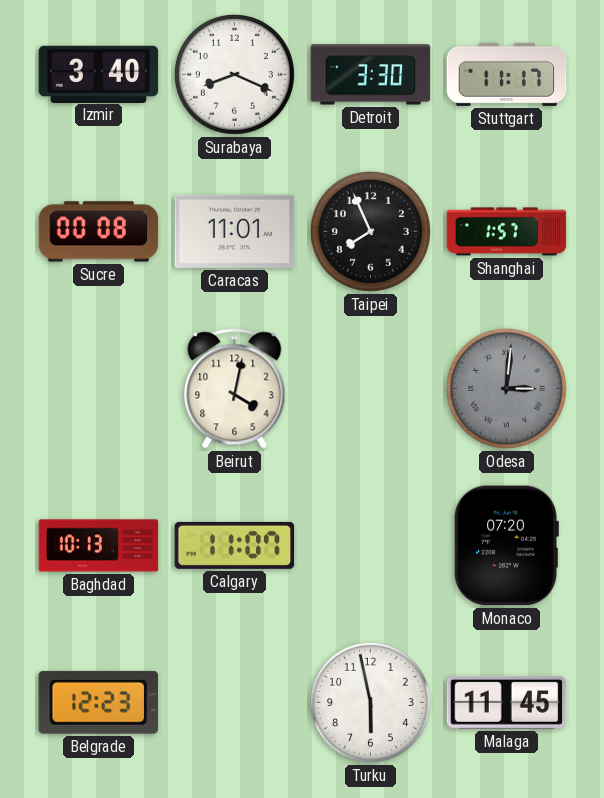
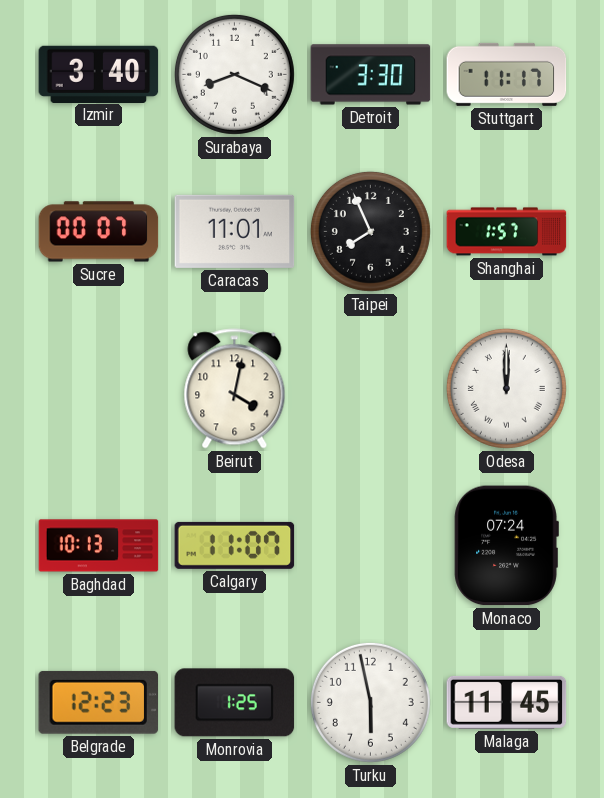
Sucre: 00:08 -> 00:07 (99, 232)
Odesa: 3:01 -> 12:00 (506, 388)
Odesa dial: grey -> white (506, 388)
Monaco: 07:20 -> 07:24 (506, 546)
Monrovia: none -> 1:25 (235, 703)
